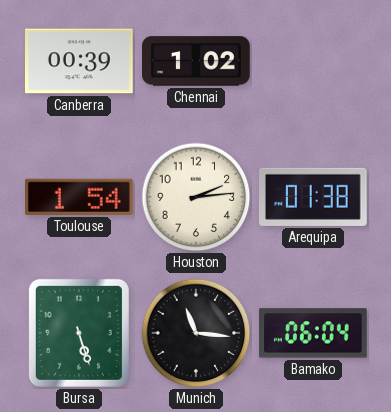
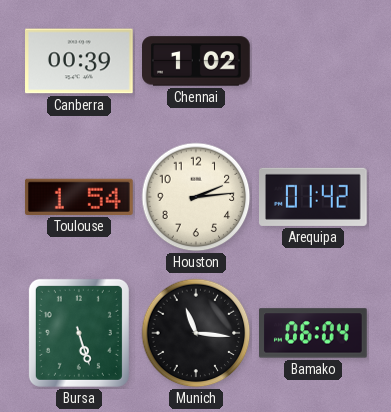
Arequipa: 01:38 -> 01:42 (314, 197)
